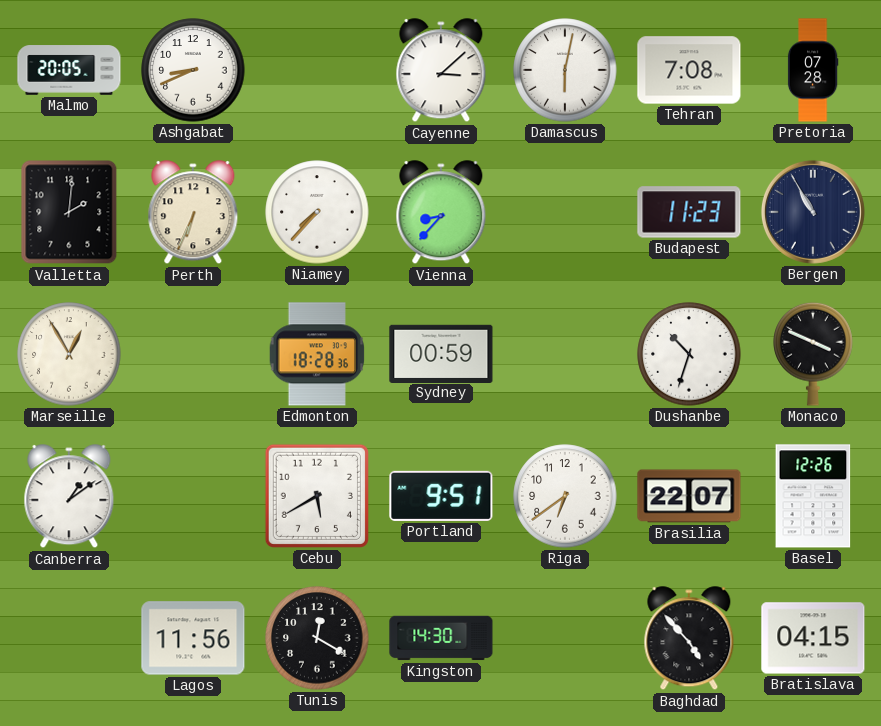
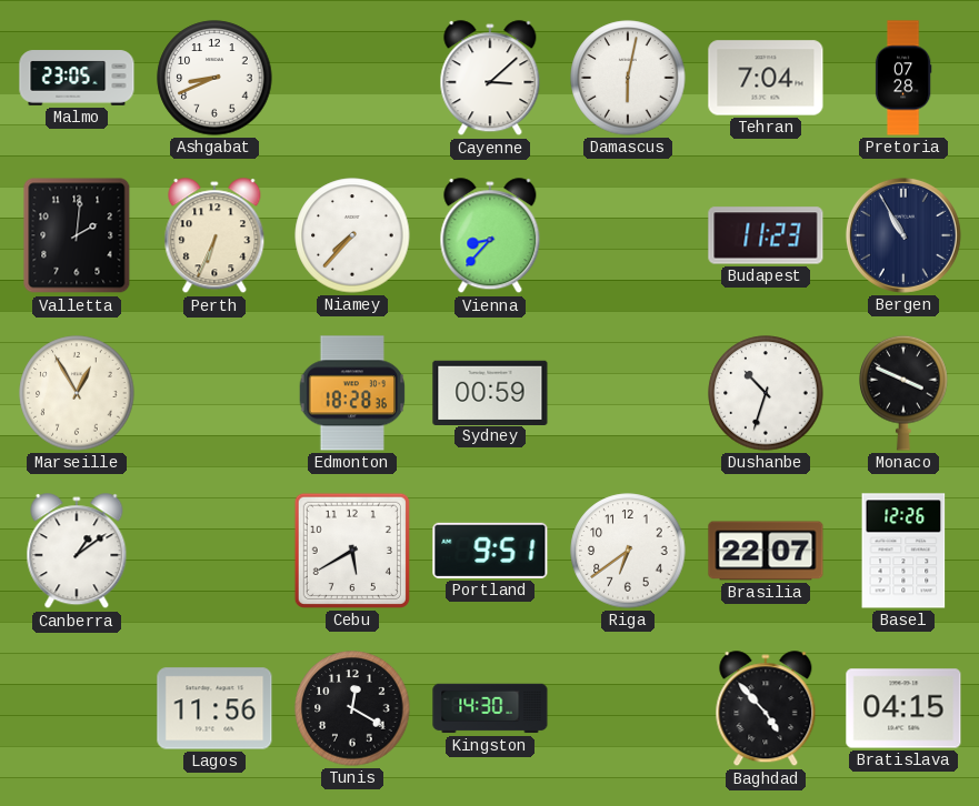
Malmo: 20:05 -> 23:05 (77, 78)
Tehran: 7:08 -> 7:04 (766, 78)
